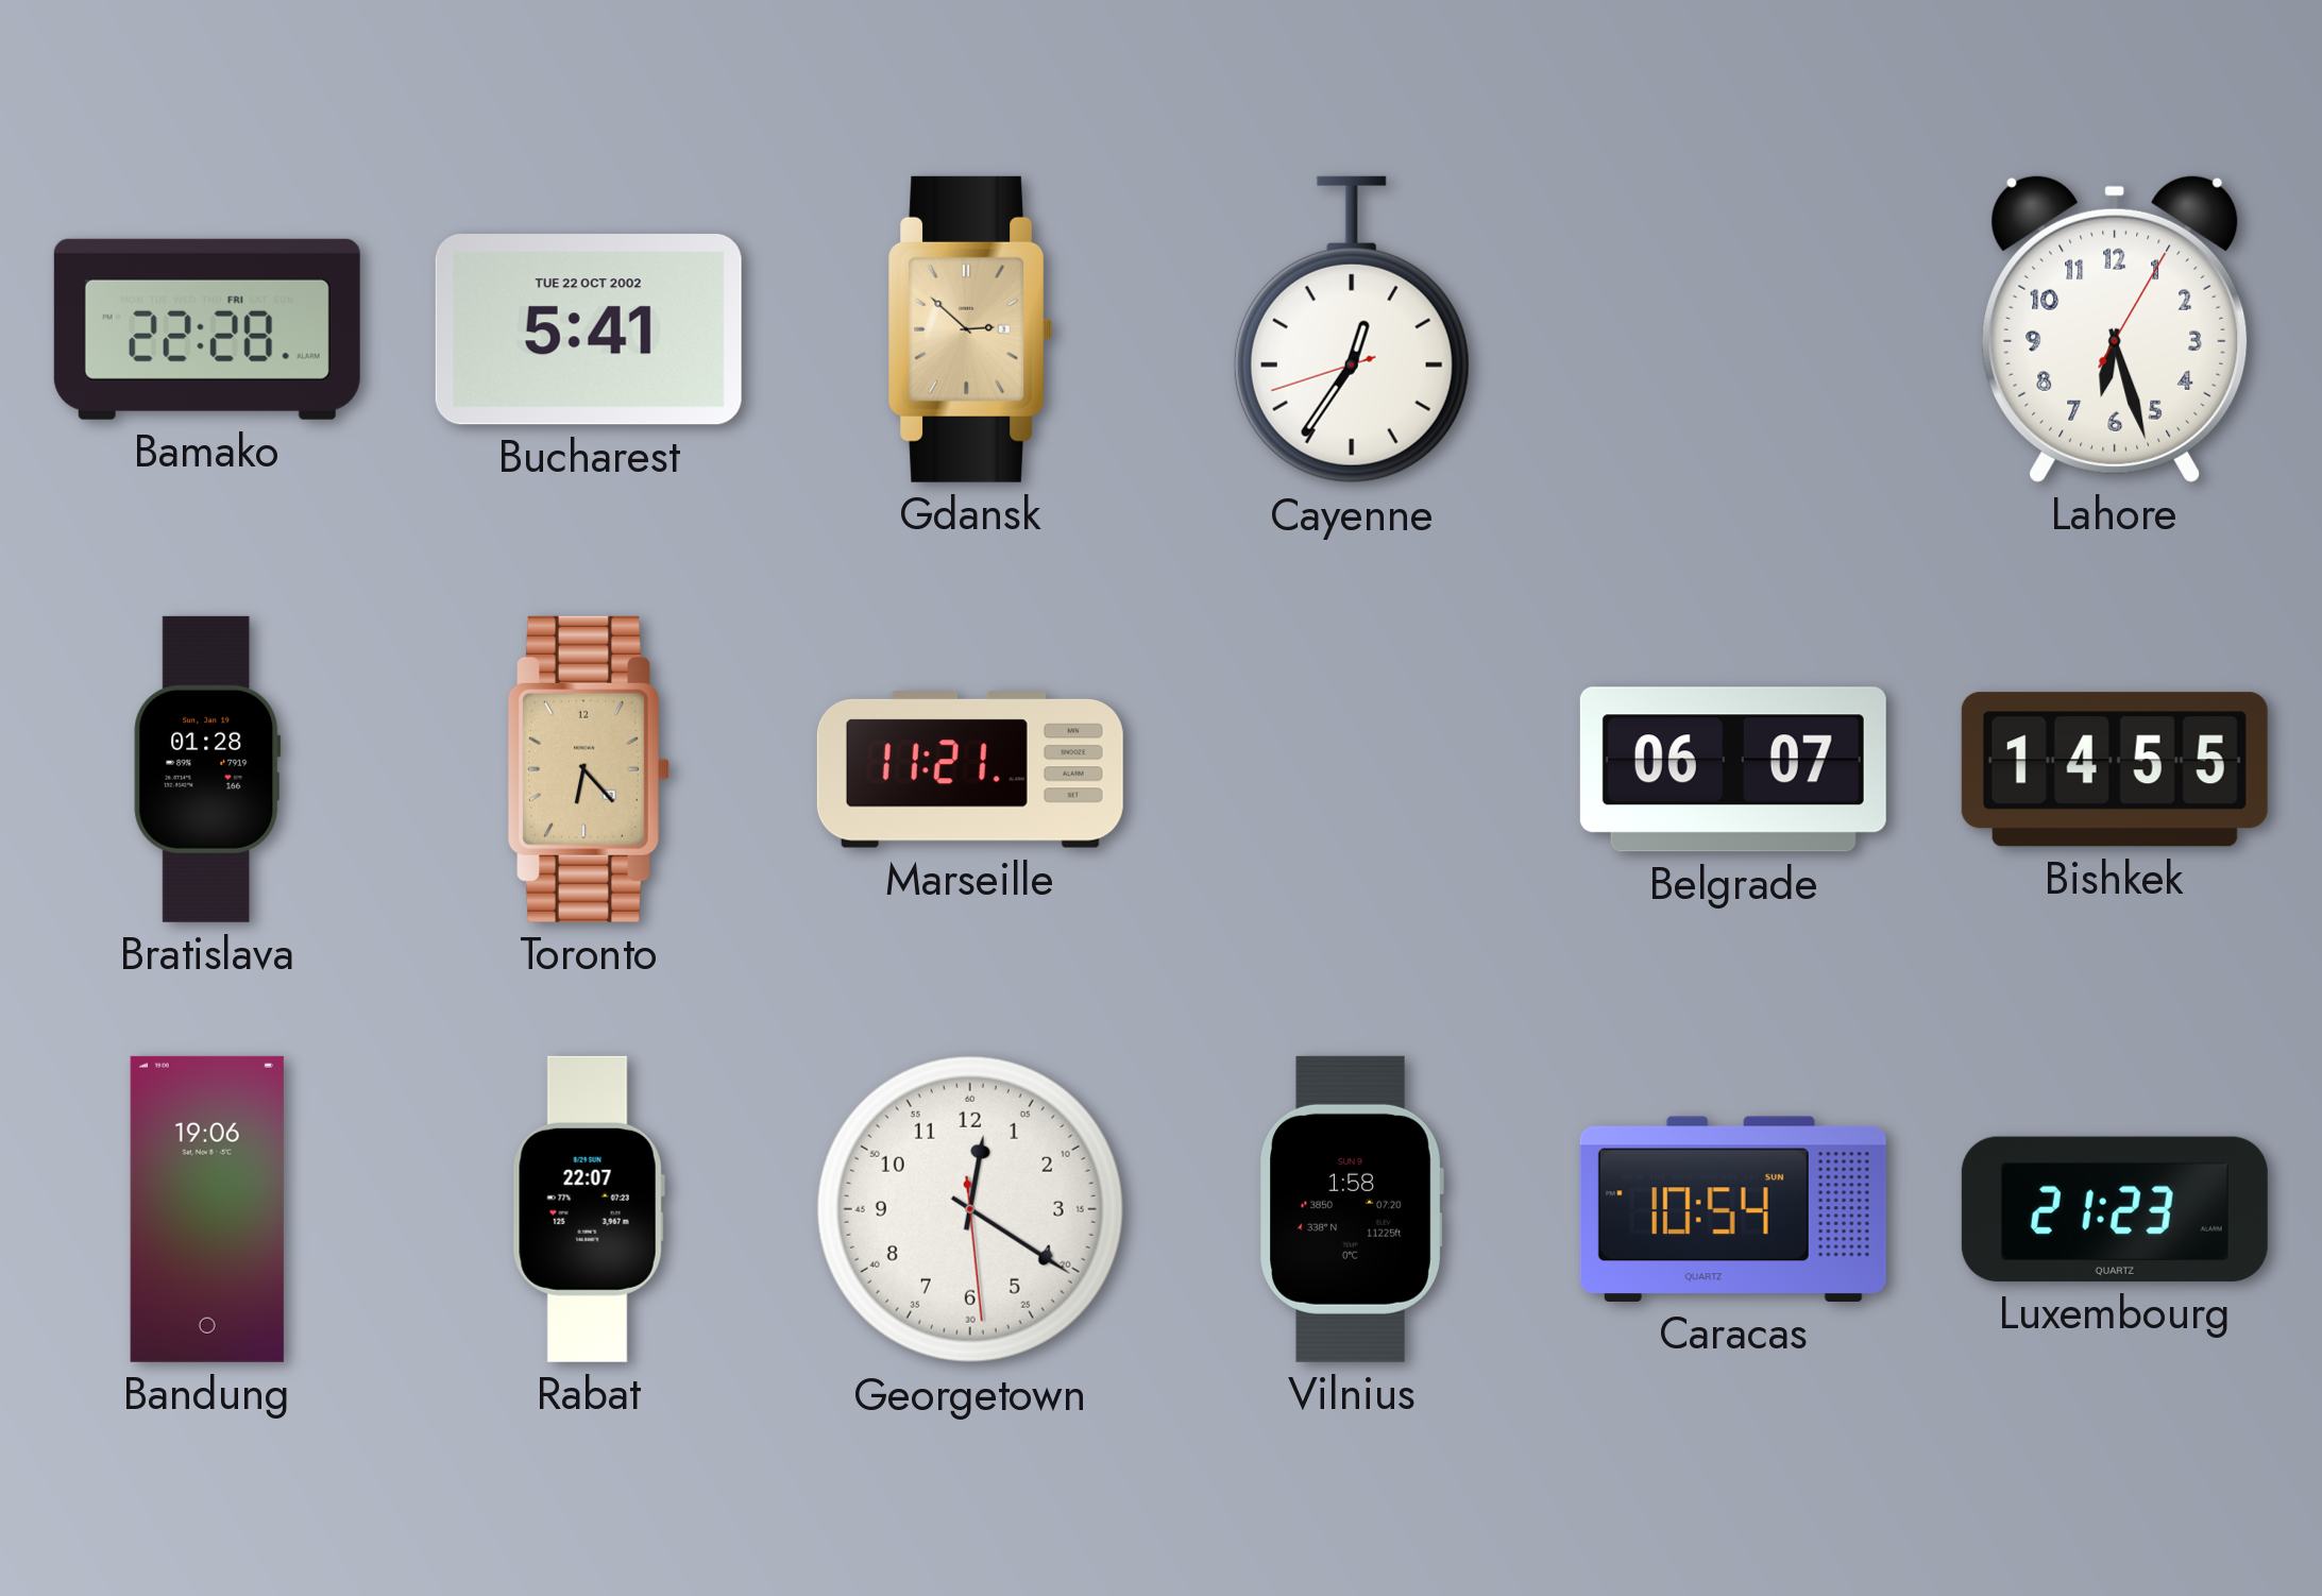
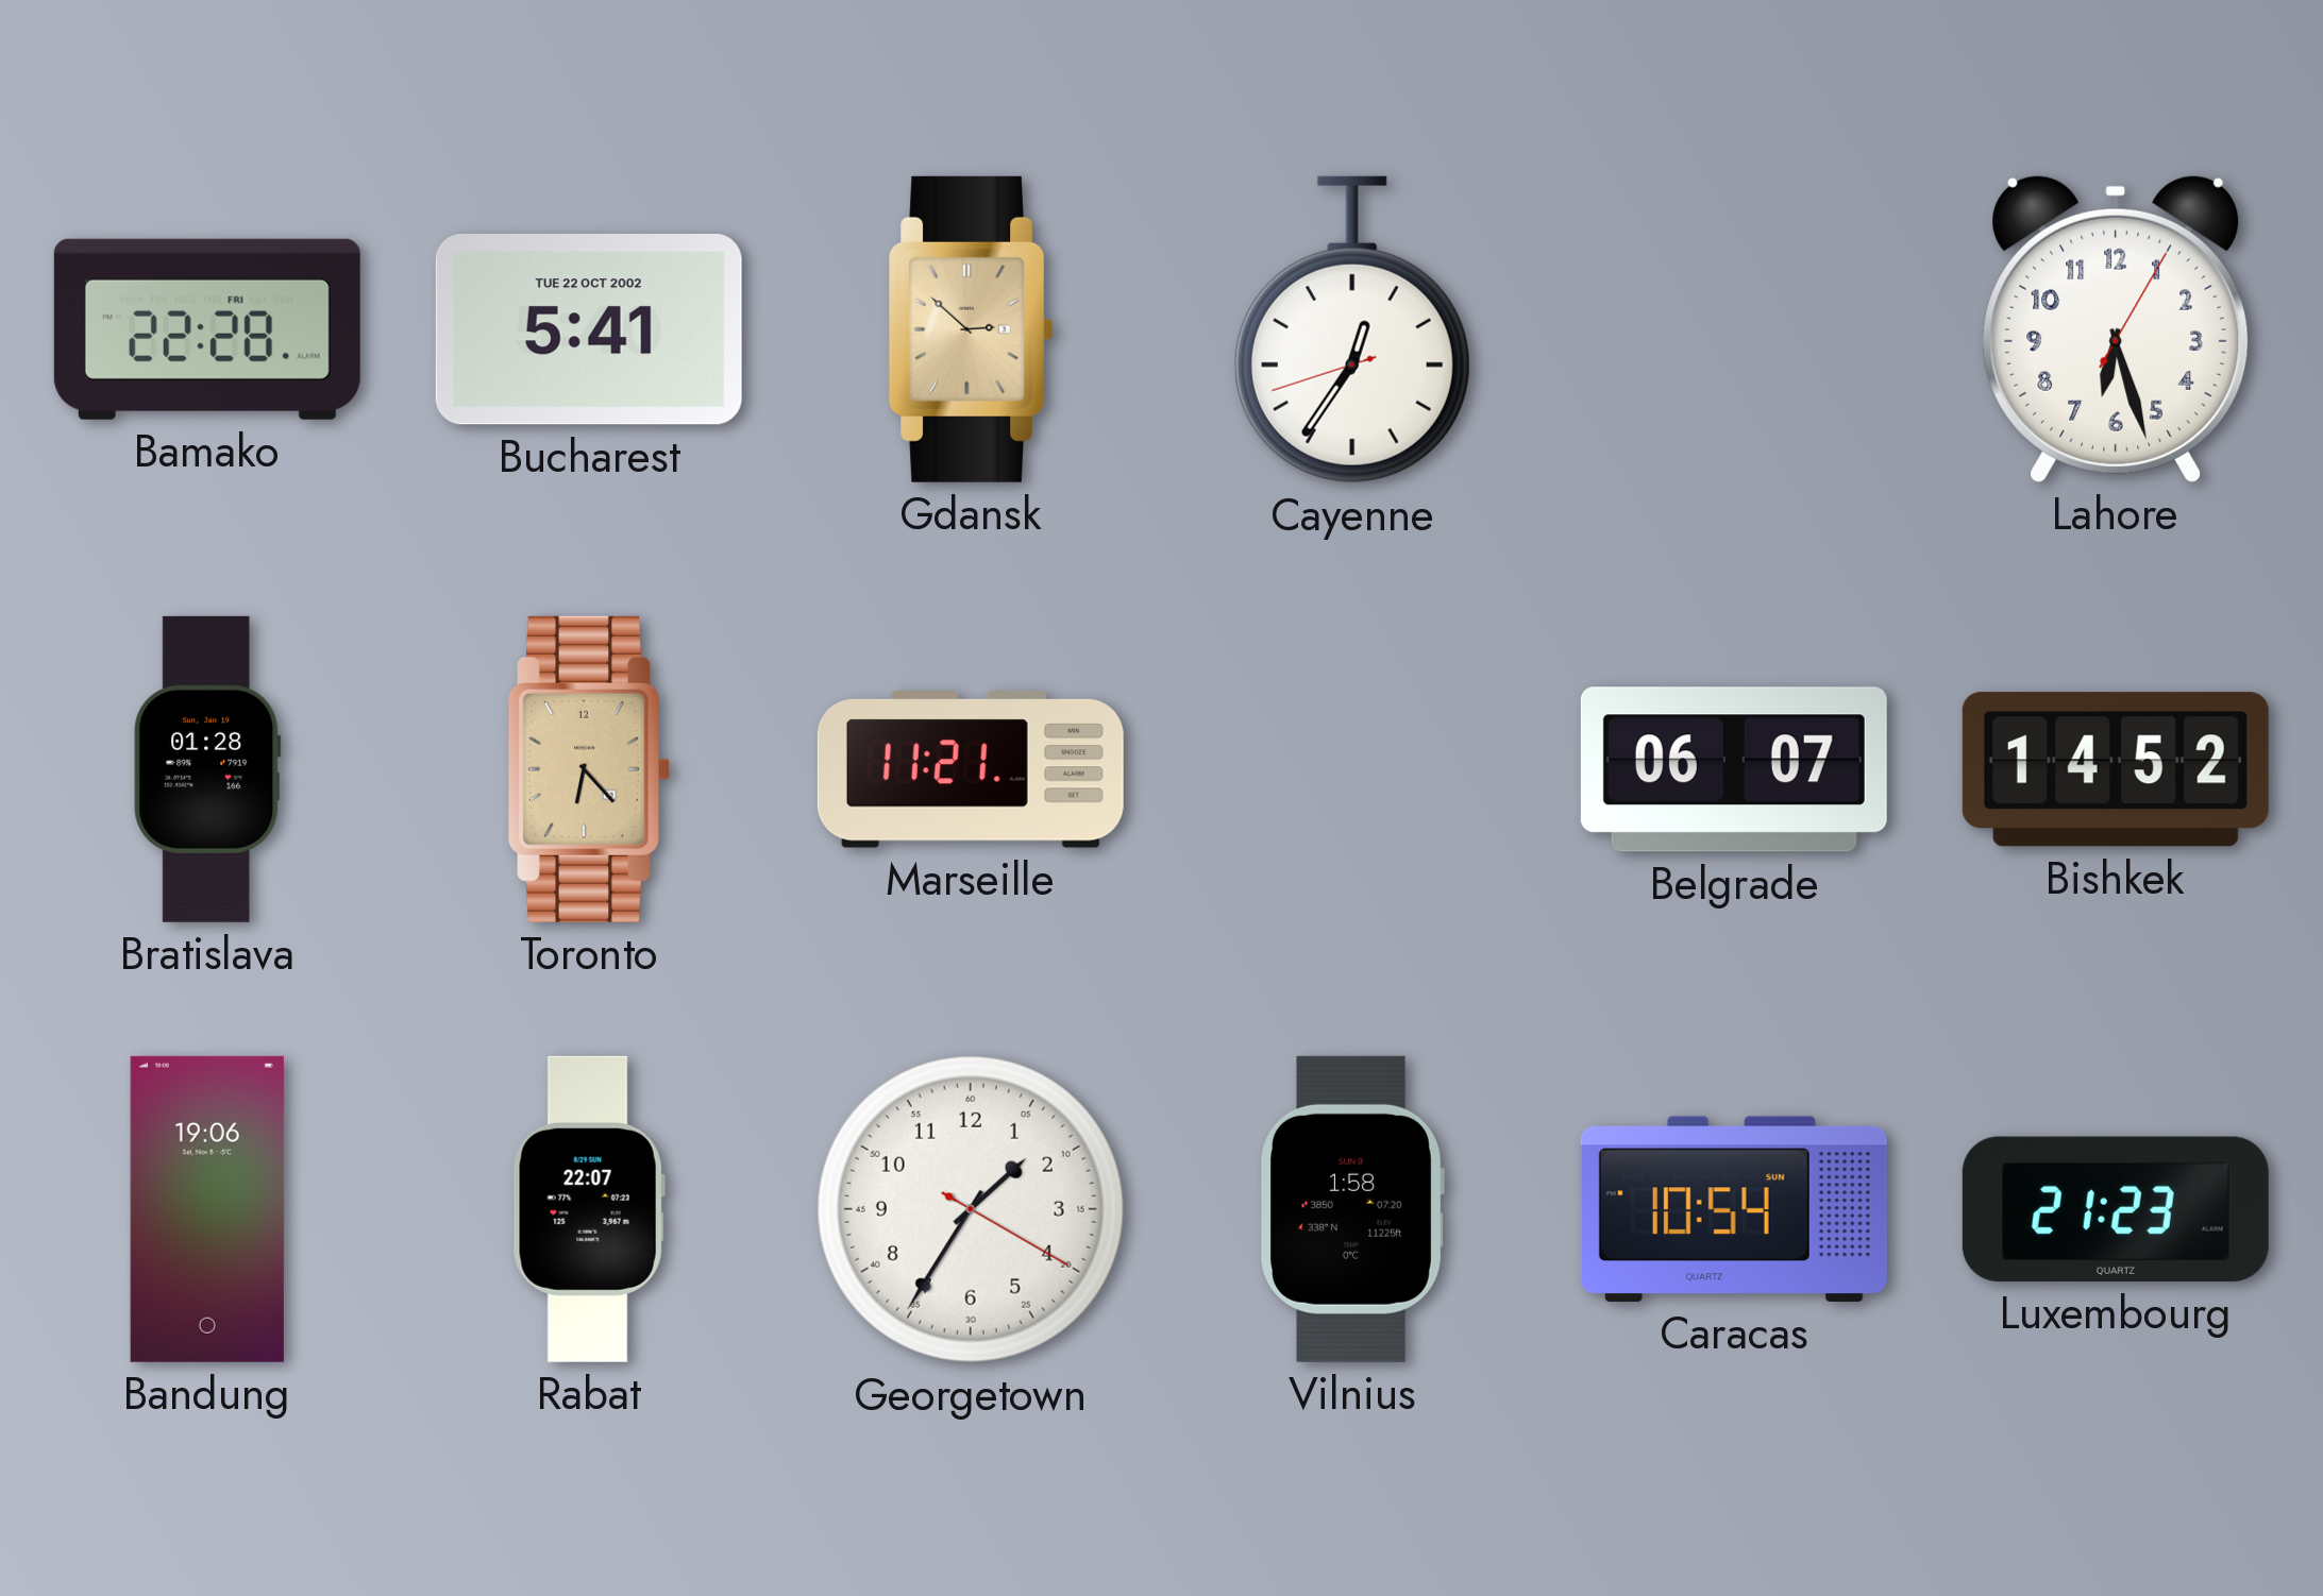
Bishkek: 14:55 -> 14:52 (2116, 769)
Georgetown: 12:20 -> 1:35 (971, 1209)
